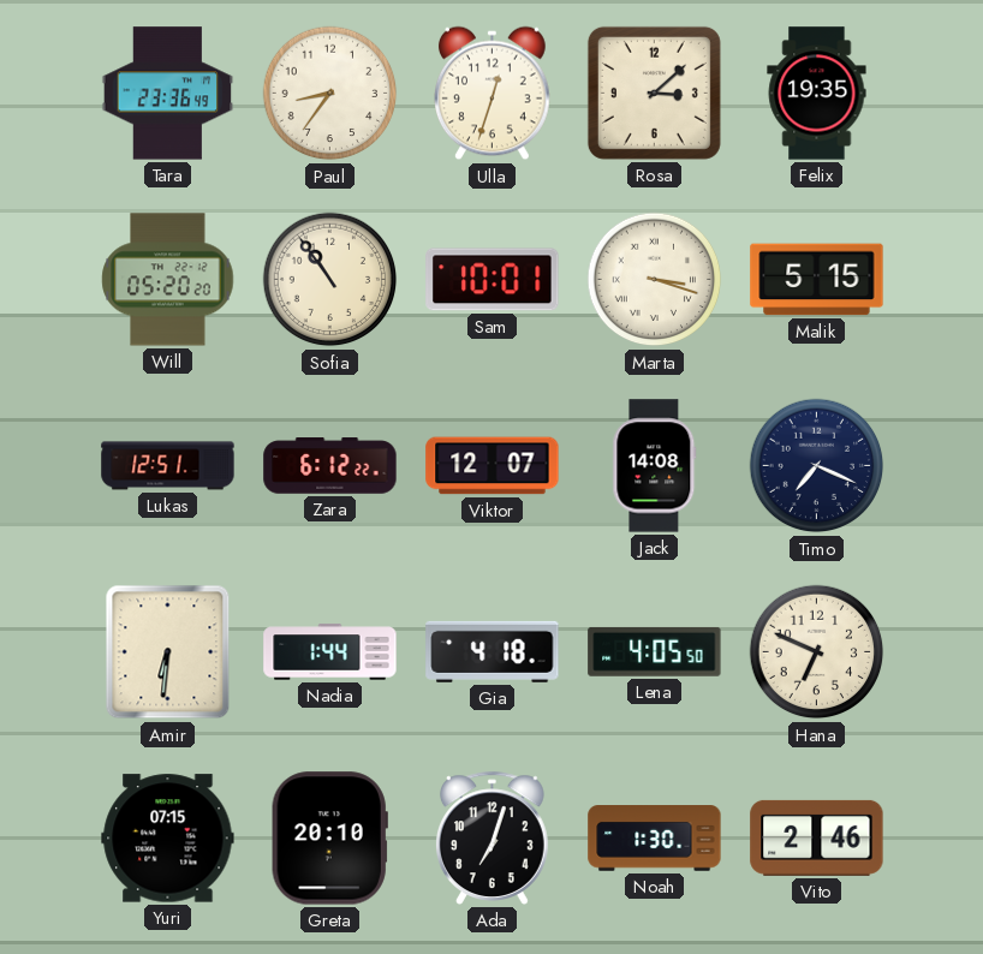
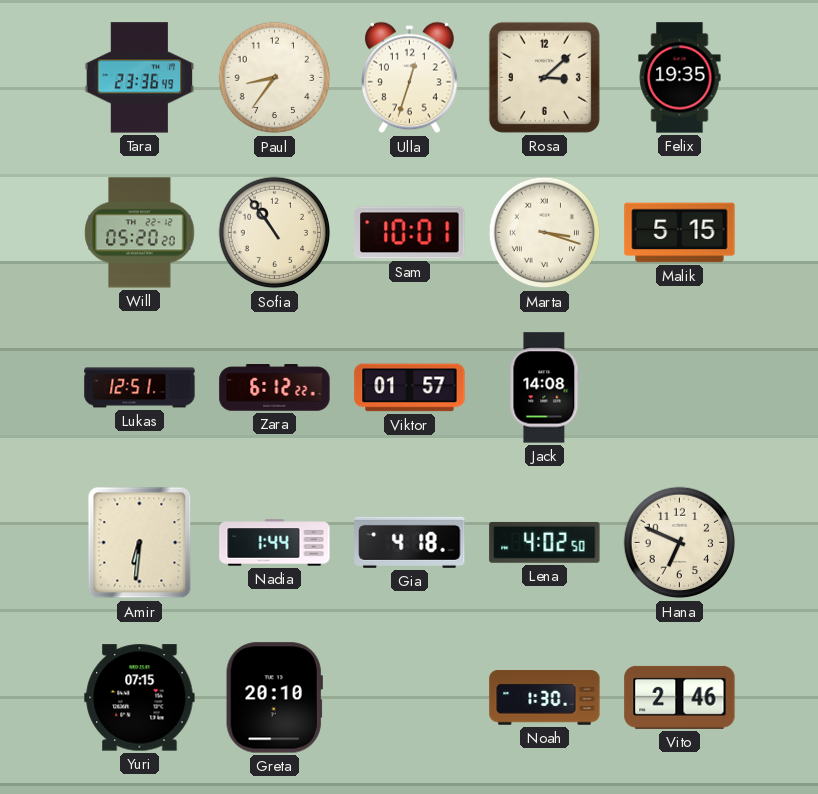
Viktor: 12:07 -> 01:57 (410, 388)
Timo: 7:19 -> none (817, 466)
Lena: 4:05 -> 4:02 (545, 542)
Ada: 7:03 -> none (493, 837)
